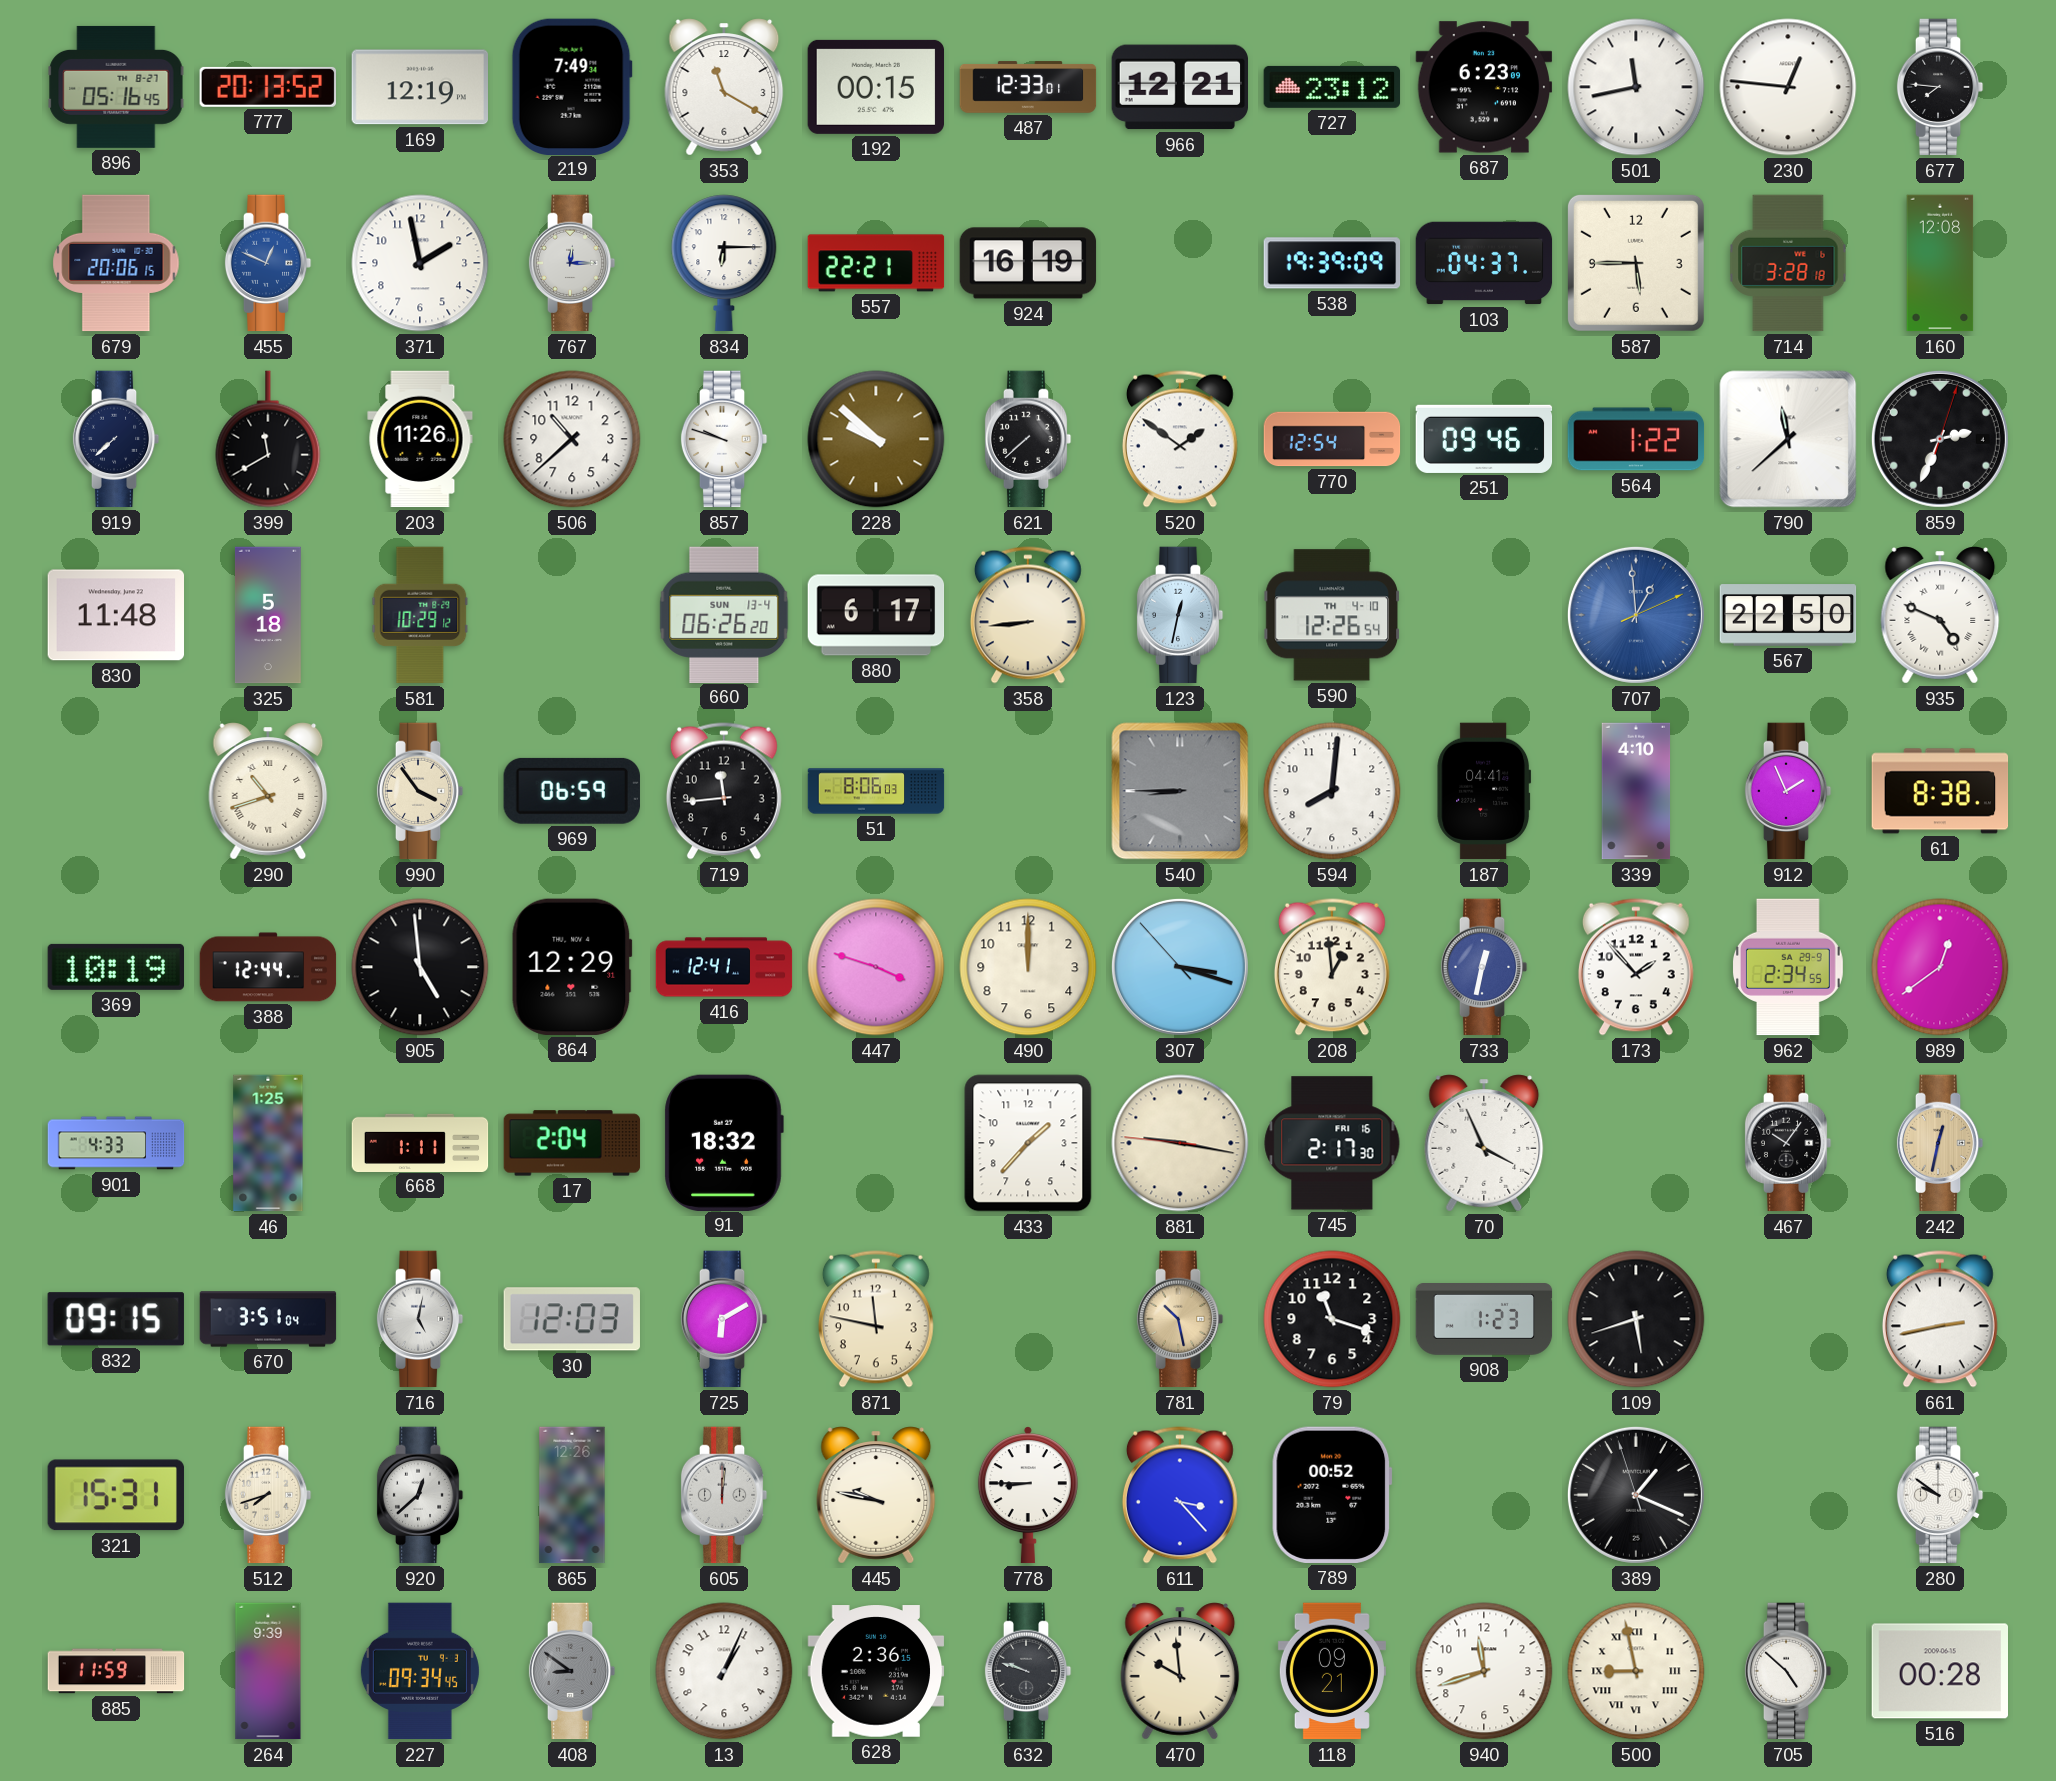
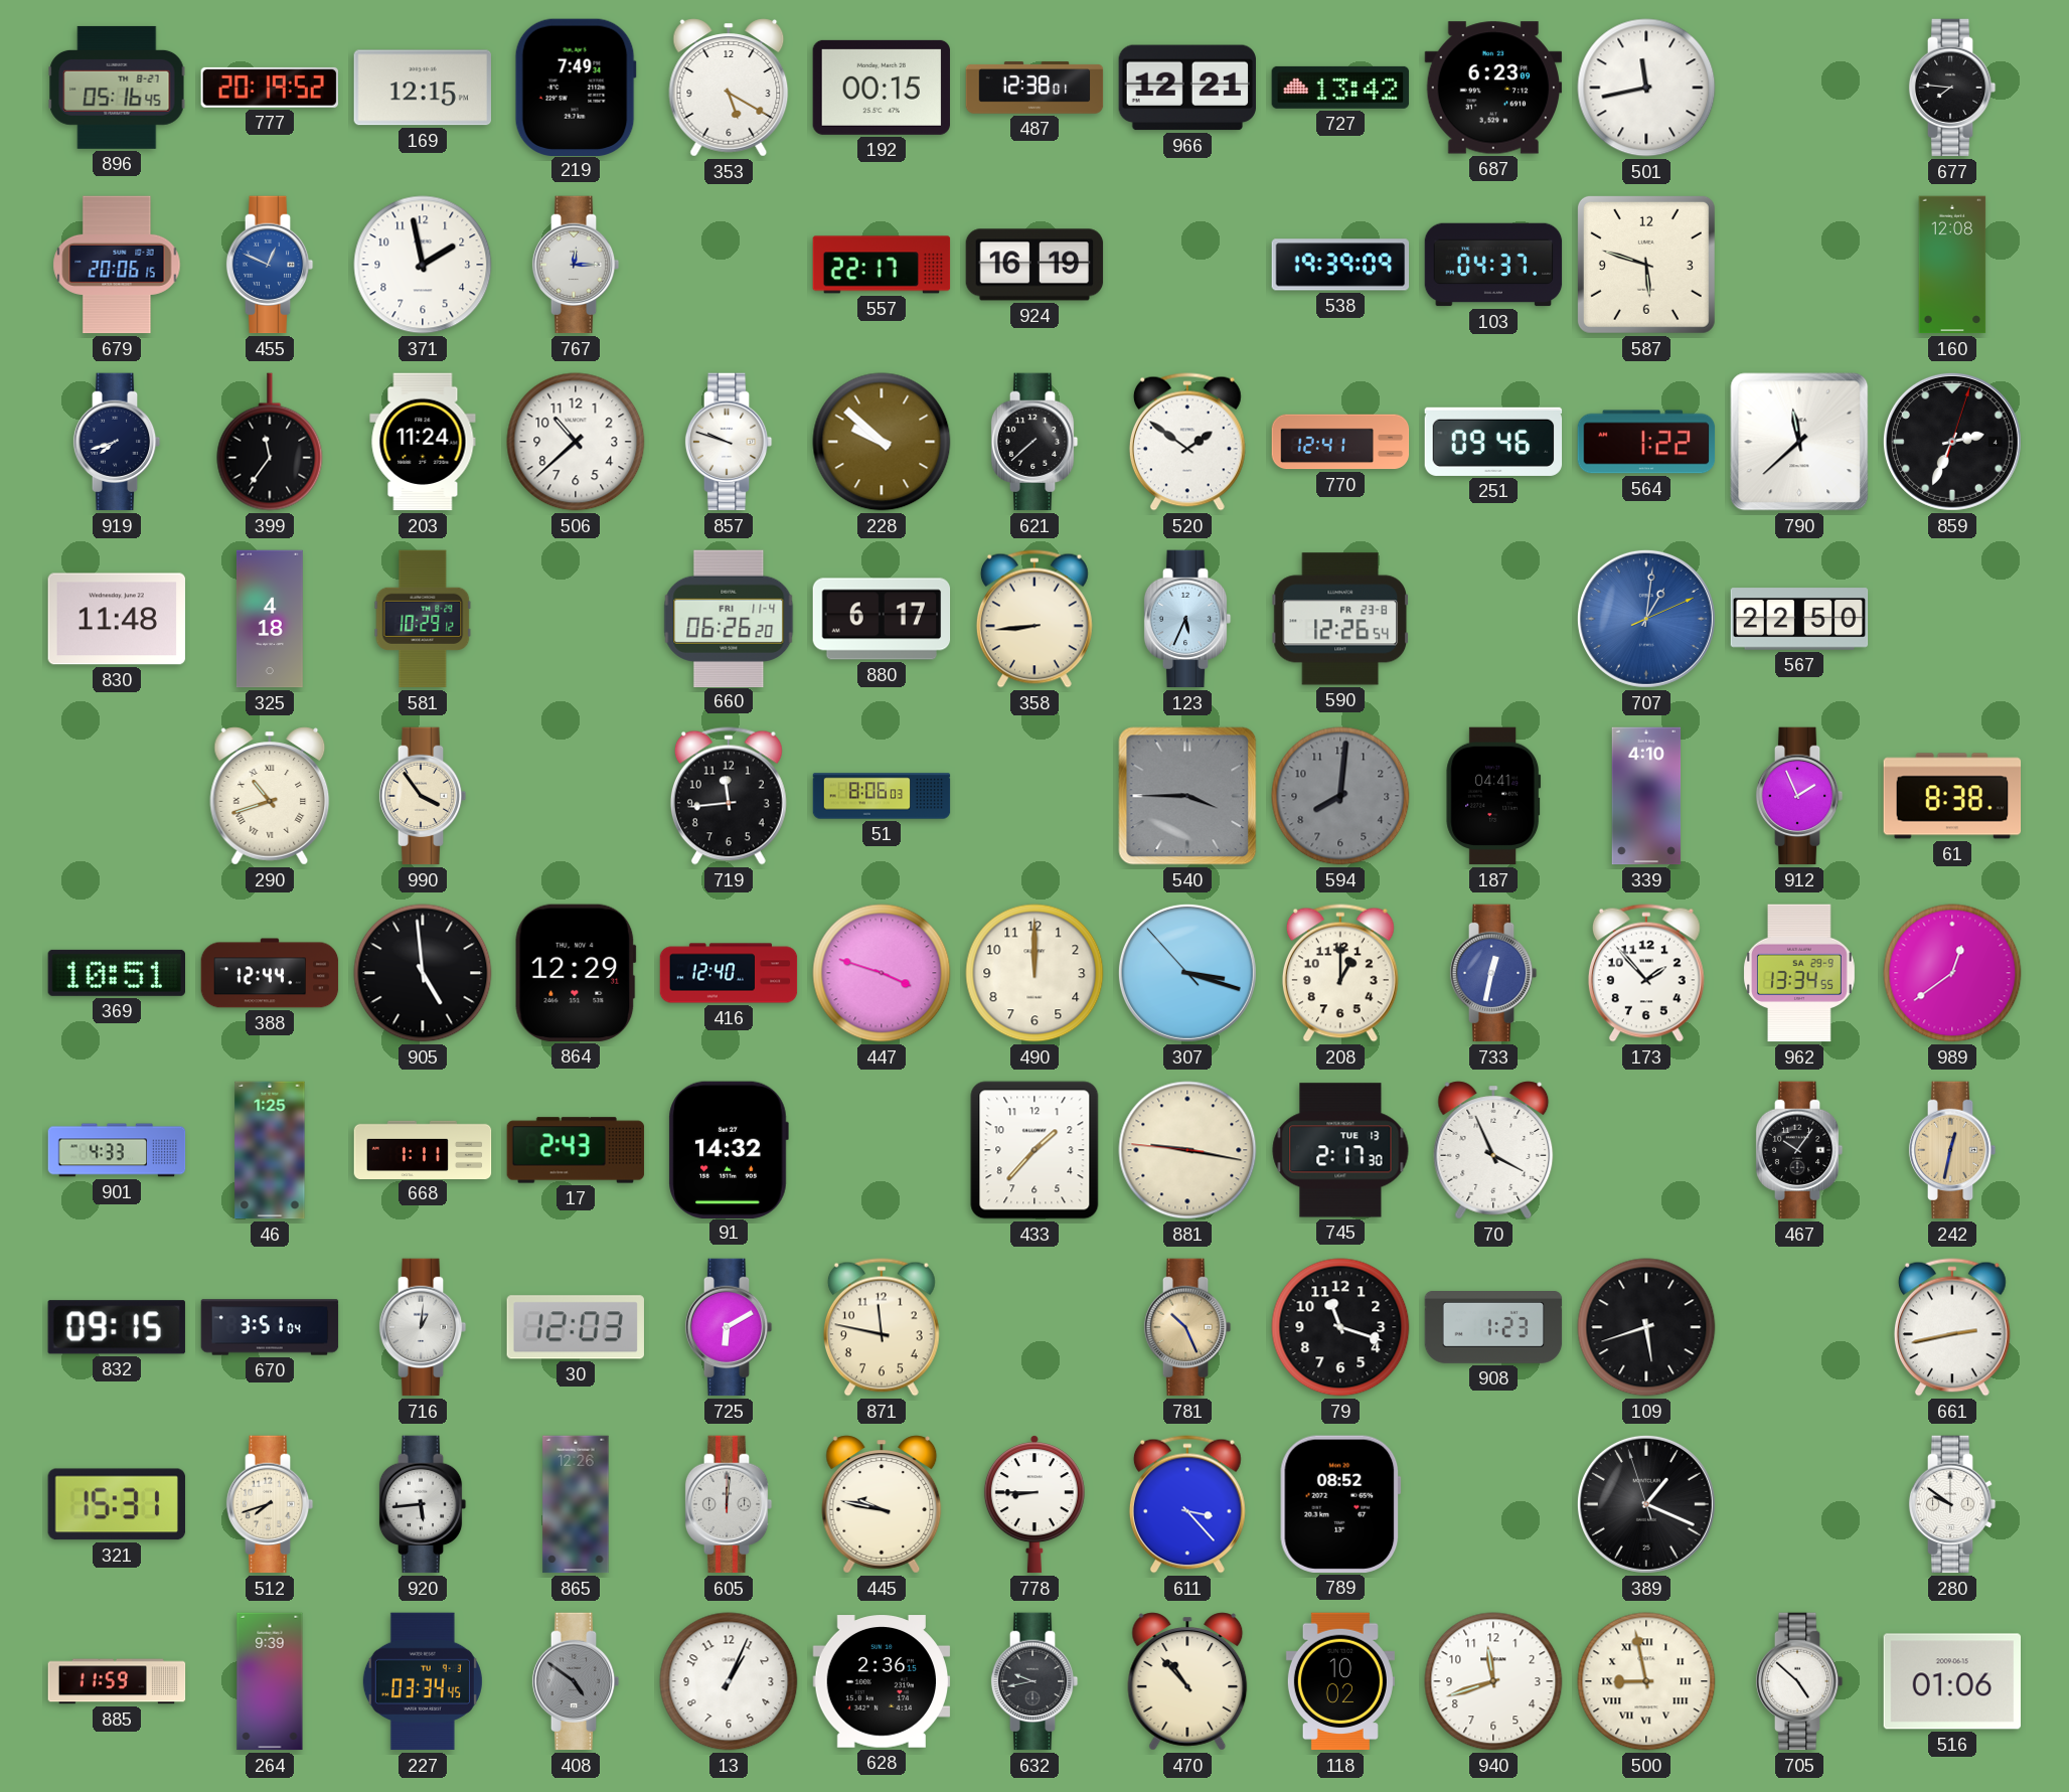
777: 20:13 -> 20:19 (269, 88)
169: 12:19 -> 12:15 (423, 88)
353: 11:20 -> 5:20 (729, 88)
487: 12:33 -> 12:38 (1034, 88)
727: 23:12 -> 13:42 (1340, 88)
230: 12:46 -> none (1788, 87)
834: 6:15 -> none (724, 263)
557: 22:21 -> 22:17 (882, 265)
587: 5:45 -> 5:48 (1646, 265)
714: 3:28 -> none (1788, 263)
919: 7:38 -> 7:42 (117, 442)
399: 11:40 -> 11:36 (270, 442)
203: 11:26 -> 11:24 (423, 442)
770: 12:54 -> 12:41 (1340, 442)
325: 5:18 -> 4:18 (270, 619)
660 date: SUN 13-4 -> FRI 11-4 (729, 618)
123: 12:32 -> 5:34 (1187, 619)
590 date: TH 4-10 -> FR 23-8 (1339, 619)
707: 12:59 -> 1:01 (1646, 619)
935: 4:49 -> none (1940, 615)
969: 06:59 -> none (572, 791)
540: 8:45 -> 3:45 (1187, 796)
594 dial: white -> grey (1340, 796)
369: 10:19 -> 10:51 (116, 973)
416: 12:41 -> 12:40 (729, 973)
208: 12:59 -> 1:00 (1340, 973)
962: 2:34 -> 13:34 (1799, 973)
17: 2:04 -> 2:43 (576, 1150)
91: 18:32 -> 14:32 (729, 1149)
745 date: FRI 16 -> TUE 13 (1340, 1150)
716: 5:02 -> 1:01 (423, 1327)
781: 10:28 -> 10:26 (1187, 1327)
920: 12:38 -> 5:44 (423, 1504)
789: 00:52 -> 08:52 (1340, 1504)
227: 09:34 -> 03:34 (423, 1681)
408: 8:51 -> 4:51 (576, 1681)
632: 9:48 -> 9:43 (1034, 1681)
470: 9:59 -> 10:53 (1187, 1681)
118: 09:21 -> 10:02 (1340, 1681)
516: 00:28 -> 01:06 (1951, 1681)
